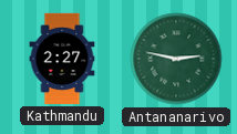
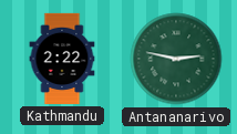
Kathmandu: 2:27 -> 2:22 (62, 59)
